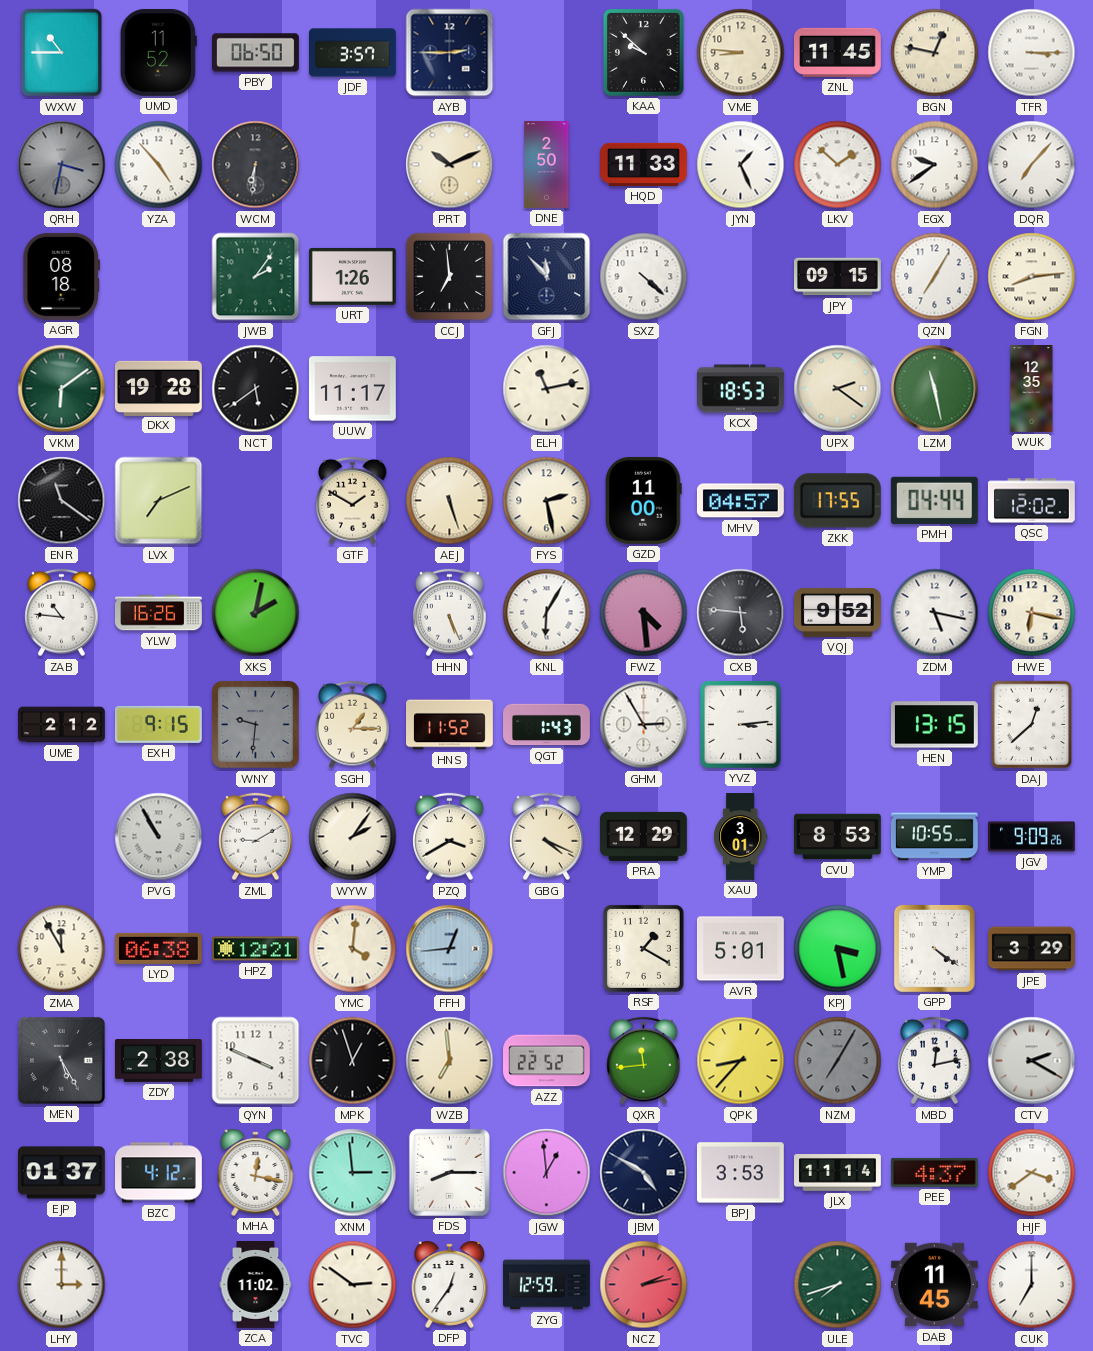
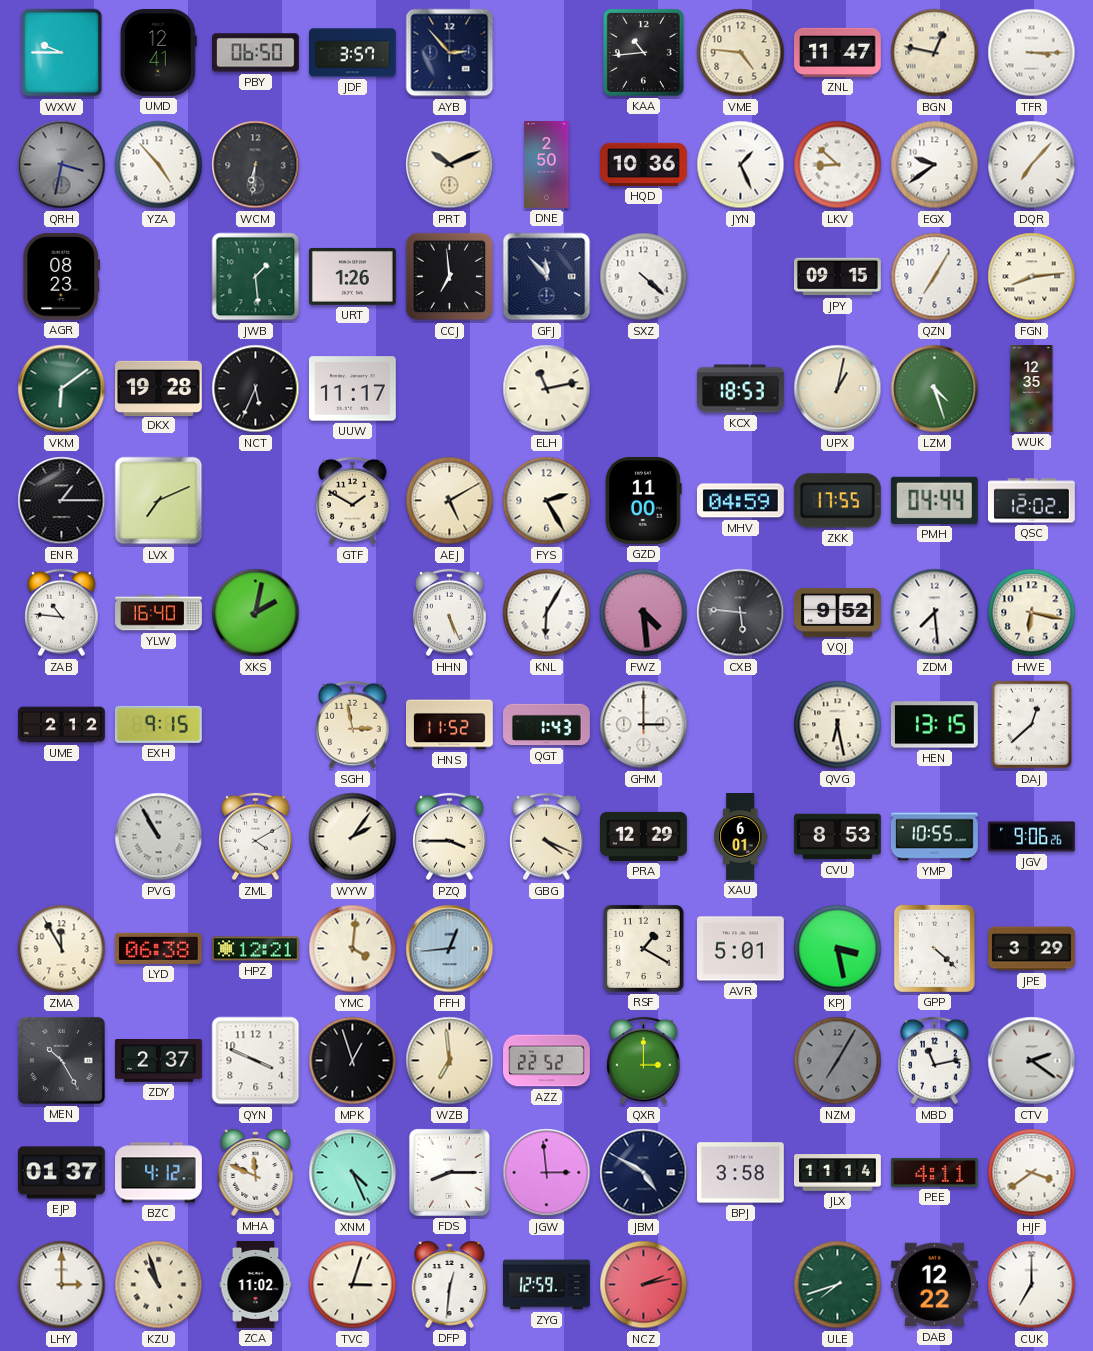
WXW: 10:45 -> 9:45 (62, 53)
UMD: 11:52 -> 12:41 (158, 52)
AYB: 2:45 -> 2:53 (450, 53)
KAA: 9:52 -> 10:44 (643, 52)
VME: 8:46 -> 4:46 (741, 53)
ZNL: 11:45 -> 11:47 (838, 52)
HQD: 11:33 -> 10:36 (644, 164)
LKV: 1:52 -> 8:52 (838, 165)
AGR: 08:18 -> 08:23 (61, 276)
JWB: 2:06 -> 1:29 (256, 277)
NCT: 5:39 -> 5:34 (256, 389)
UPX: 2:21 -> 1:02 (838, 389)
LZM: 11:28 -> 4:27 (935, 389)
ENR: 11:21 -> 1:15 (62, 501)
AEJ: 5:27 -> 5:10 (450, 501)
FYS: 2:28 -> 2:25 (547, 501)
MHV: 04:57 -> 04:59 (740, 501)
YLW: 16:26 -> 16:40 (159, 613)
ZDM: 5:17 -> 7:29 (935, 613)
WNY: 9:31 -> none (256, 725)
SGH: 1:15 -> 2:58 (353, 725)
GHM: 2:55 -> 3:00 (644, 725)
YVZ: 3:14 -> none (740, 724)
QVG: none -> 6:28 (838, 725)
ZML: 9:10 -> 4:10 (256, 837)
PZQ: 3:40 -> 3:45 (450, 837)
XAU: 3:01 -> 6:01 (741, 837)
JGV: 9:09 -> 9:06 (1032, 837)
GPP: 4:21 -> 4:22 (934, 948)
MEN: 5:25 -> 10:25 (61, 1060)
ZDY: 2:38 -> 2:37 (159, 1061)
QXR: 11:44 -> 3:00 (644, 1061)
QPK: 8:37 -> none (741, 1061)
MBD: 12:13 -> 11:13 (935, 1061)
CTV: 2:20 -> 2:21 (1032, 1061)
MHA: 12:17 -> 11:49 (256, 1172)
XNM: 2:59 -> 4:26 (353, 1173)
JGW: 12:59 -> 2:59 (547, 1173)
BPJ: 3:53 -> 3:58 (740, 1173)
PEE: 4:37 -> 4:11 (934, 1172)
KZU: none -> 10:57 (159, 1285)
TVC: 2:51 -> 3:03 (353, 1285)
DFP: 12:36 -> 12:31 (450, 1284)
DAB: 11:45 -> 12:22 (934, 1285)
